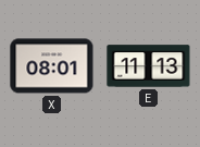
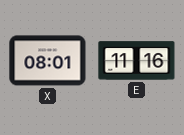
E: 11:13 -> 11:16 (137, 61)
